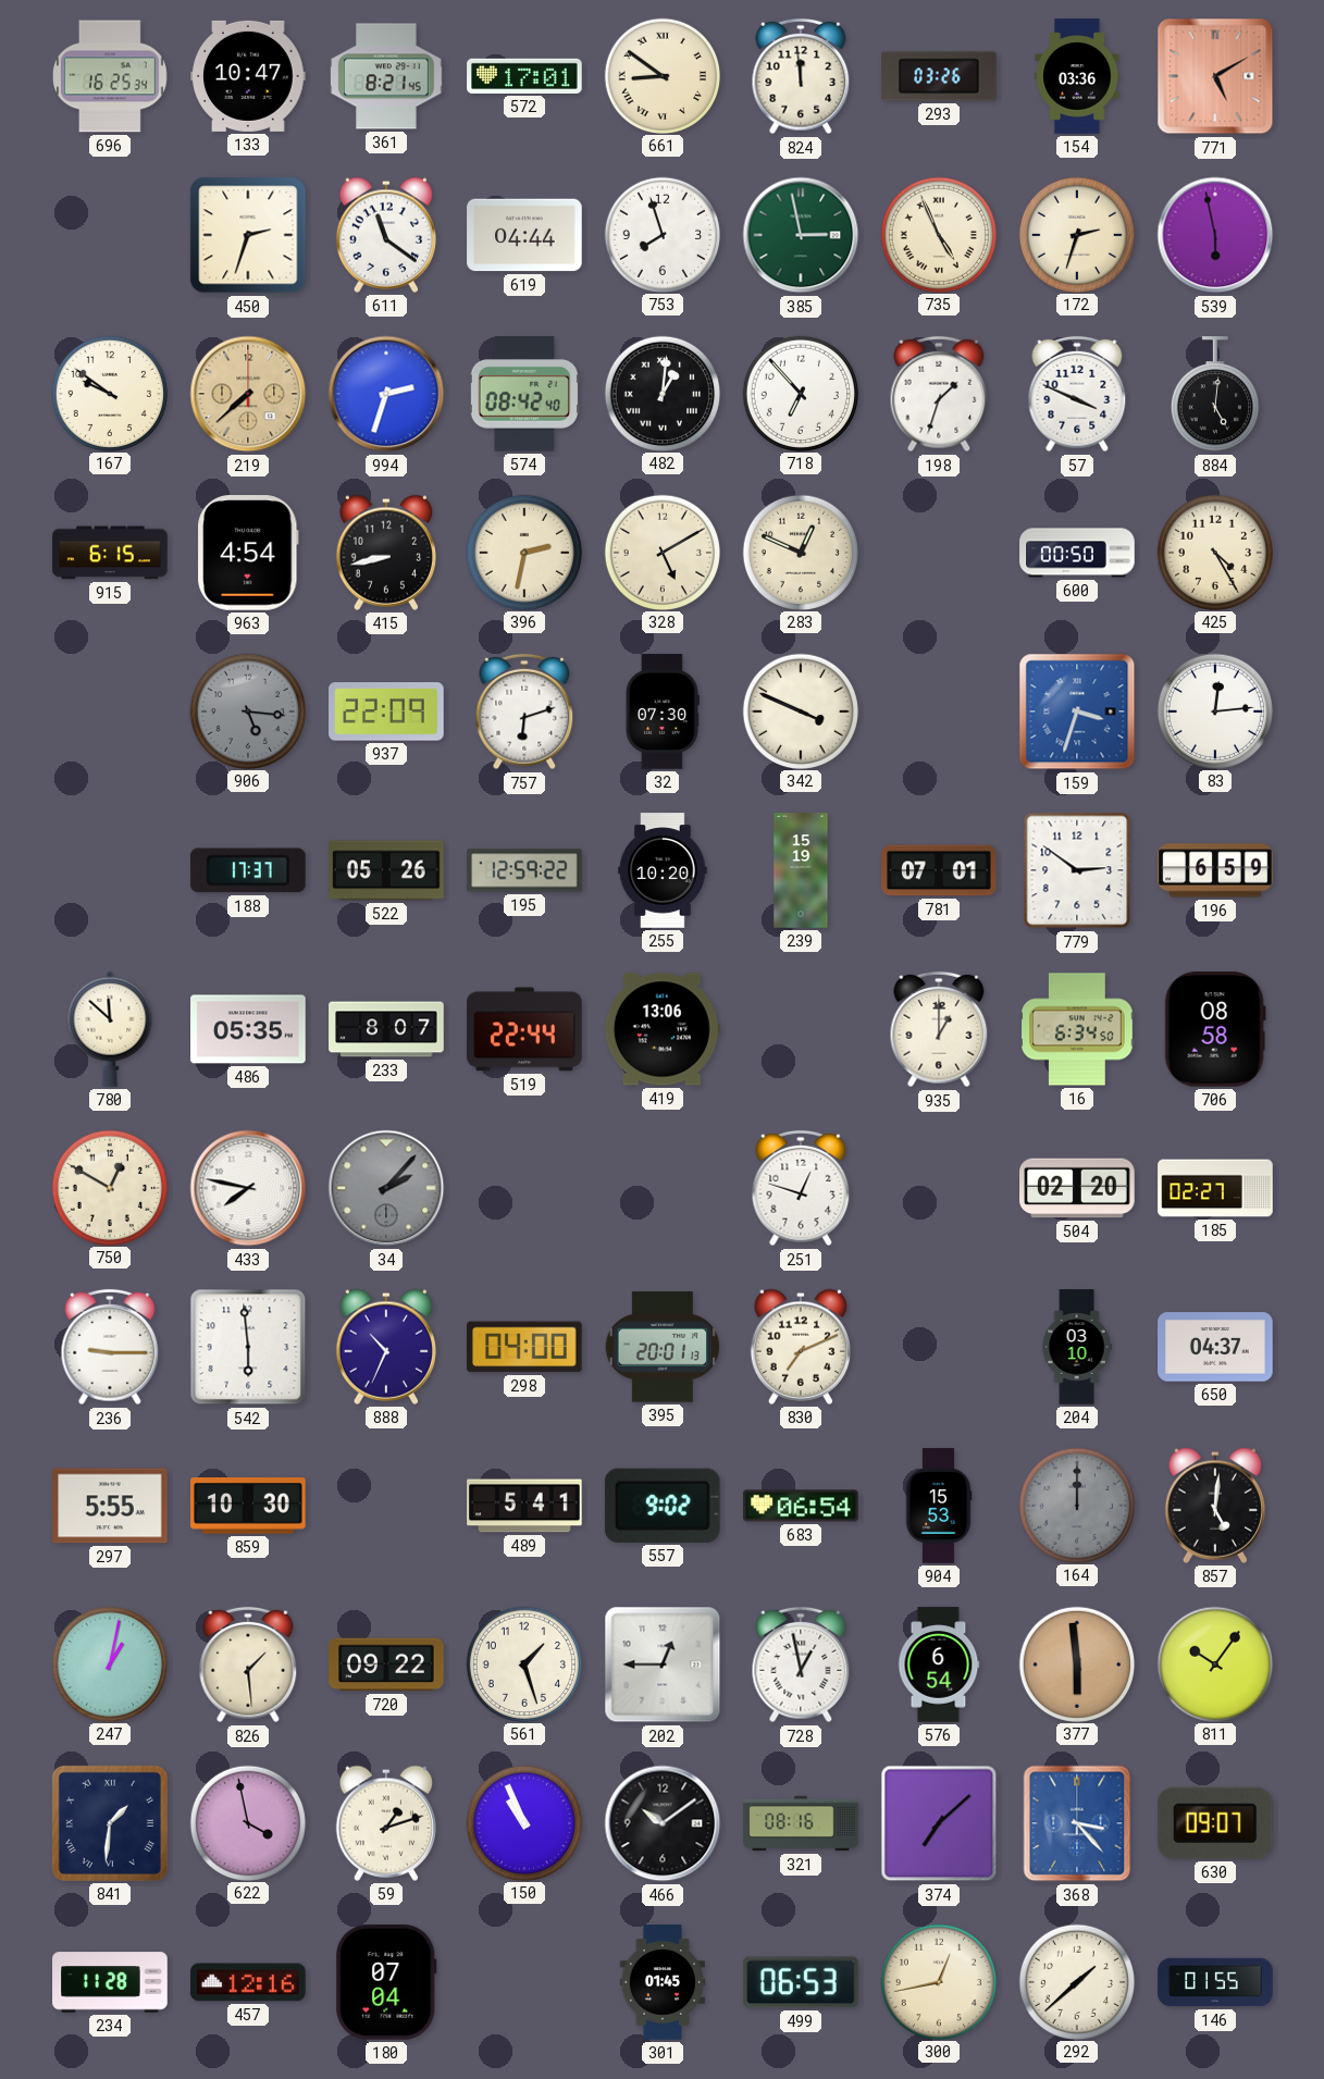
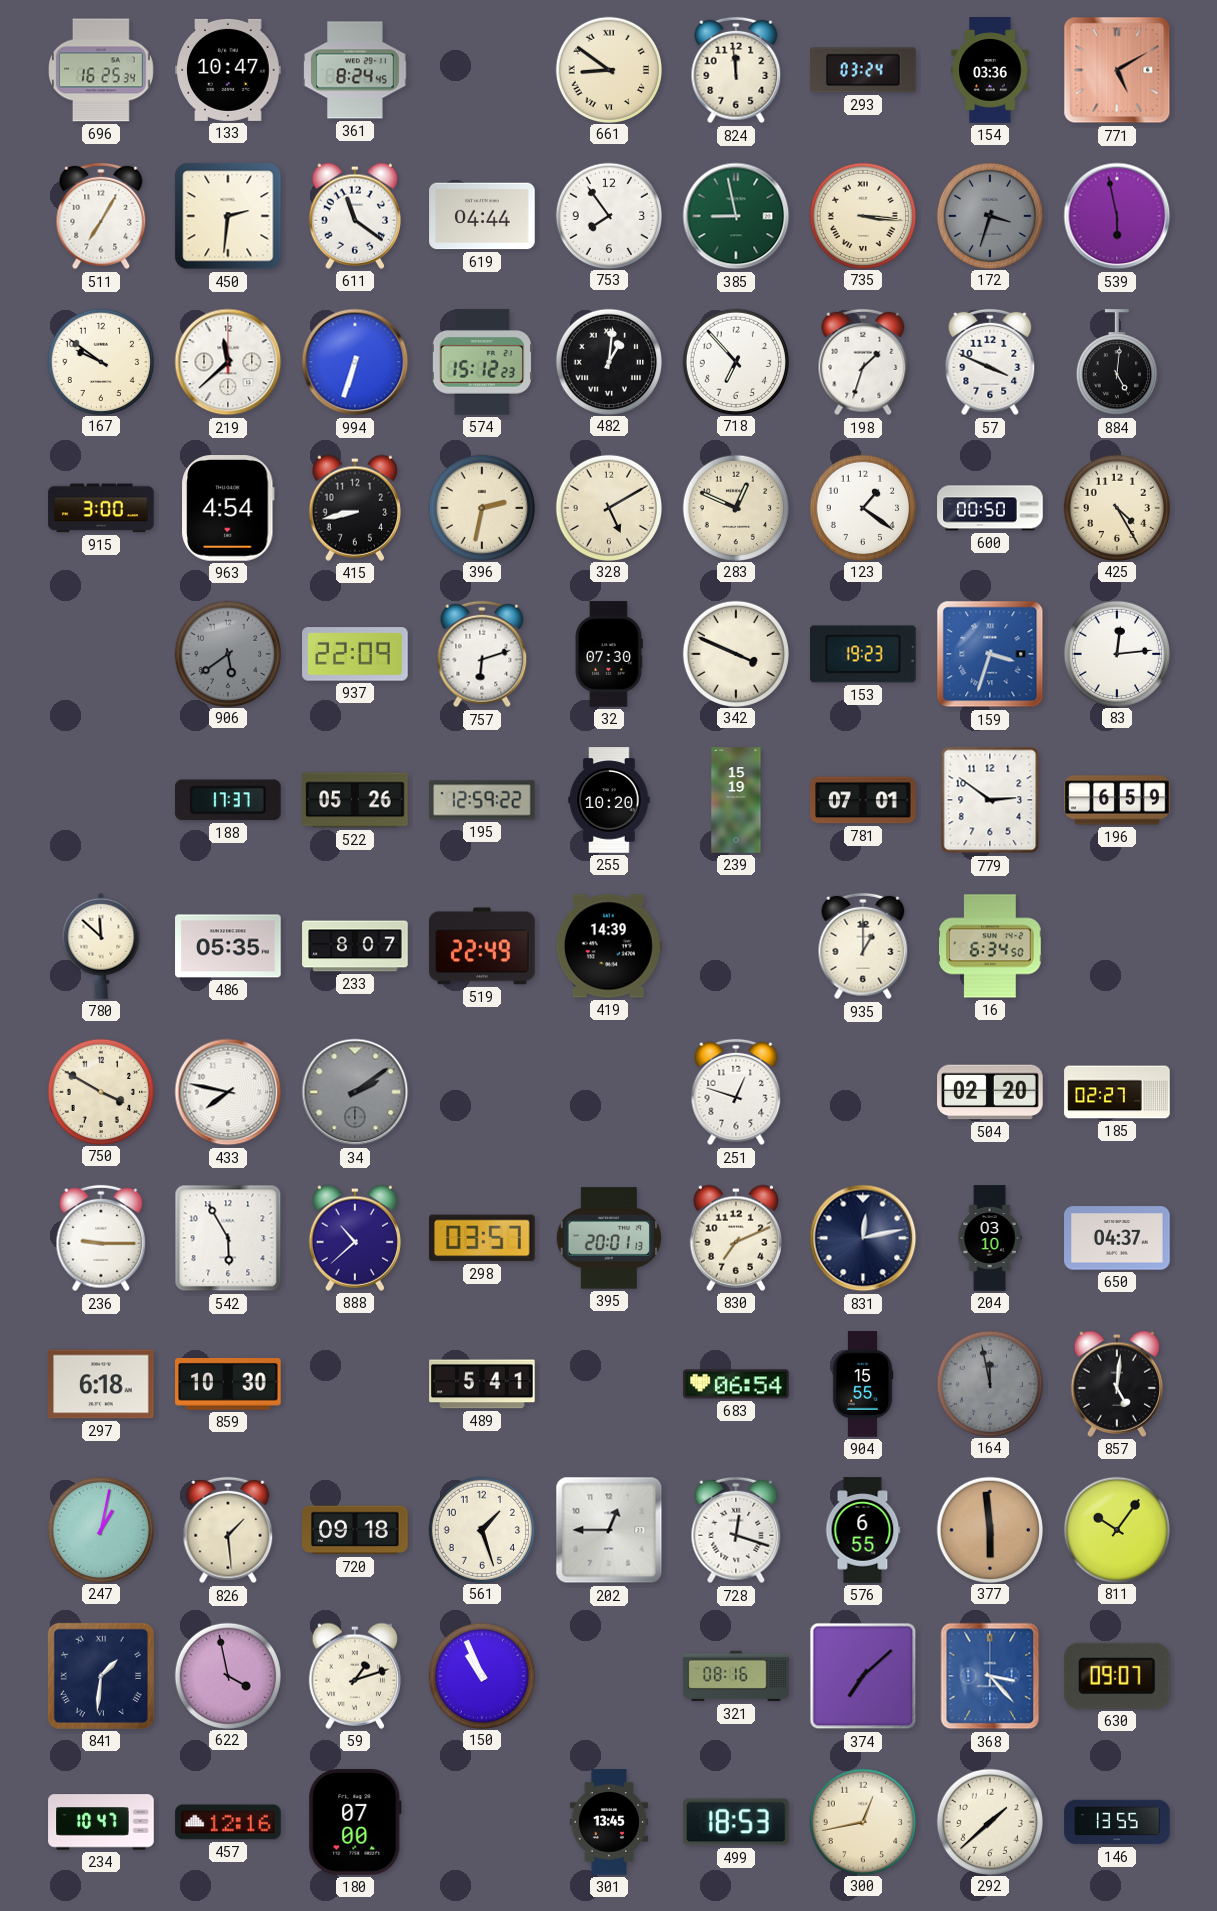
361: 8:21 -> 8:24 (355, 70)
572: 17:01 -> none (524, 76)
293: 03:26 -> 03:24 (863, 70)
511: none -> 7:05 (101, 216)
450: 2:33 -> 2:31 (228, 216)
753: 7:57 -> 7:54 (608, 215)
385: 2:58 -> 8:58 (736, 216)
735: 4:56 -> 3:16 (862, 215)
172: 2:33 -> 3:33 (989, 215)
172 dial: cream -> grey (989, 215)
219: 7:38 -> 11:38 (228, 362)
219 dial: champagne -> white (228, 362)
994: 2:33 -> 6:33 (355, 362)
574: 08:42 -> 15:12 (482, 362)
915: 6:15 -> 3:00 (101, 508)
123: none -> 1:21 (862, 507)
906: 5:16 -> 5:39 (227, 653)
153: none -> 19:23 (863, 654)
519: 22:44 -> 22:49 (482, 946)
419: 13:06 -> 14:39 (609, 946)
706: 08:58 -> none (1215, 1029)
750: 12:50 -> 3:50 (100, 1091)
34: 2:07 -> 2:09 (355, 1092)
542: 5:59 -> 5:55 (228, 1238)
888: 10:34 -> 10:38 (354, 1238)
298: 04:00 -> 03:57 (483, 1238)
831: none -> 12:13 (863, 1238)
297: 5:55 -> 6:18 (101, 1384)
557: 9:02 -> none (663, 1506)
904: 15:53 -> 15:55 (863, 1384)
164: 12:00 -> 11:58 (989, 1383)
720: 09:22 -> 09:18 (355, 1530)
728: 12:58 -> 12:18 (736, 1530)
576: 6:54 -> 6:55 (863, 1530)
466: 10:09 -> none (663, 1823)
234: 11:28 -> 10:47 (101, 1822)
180: 07:04 -> 07:00 (355, 1822)
301: 01:45 -> 13:45 (609, 1822)
499: 06:53 -> 18:53 (736, 1822)
146: 01:55 -> 13:55 (1117, 1822)
